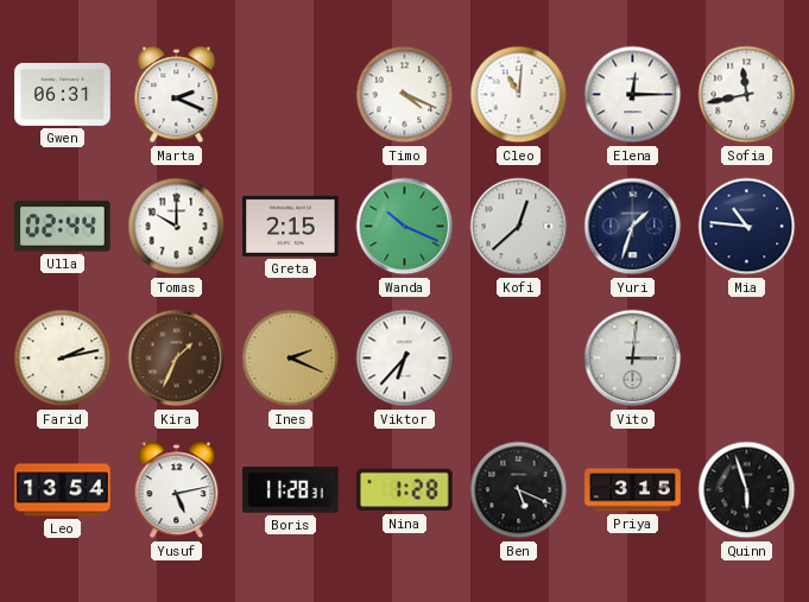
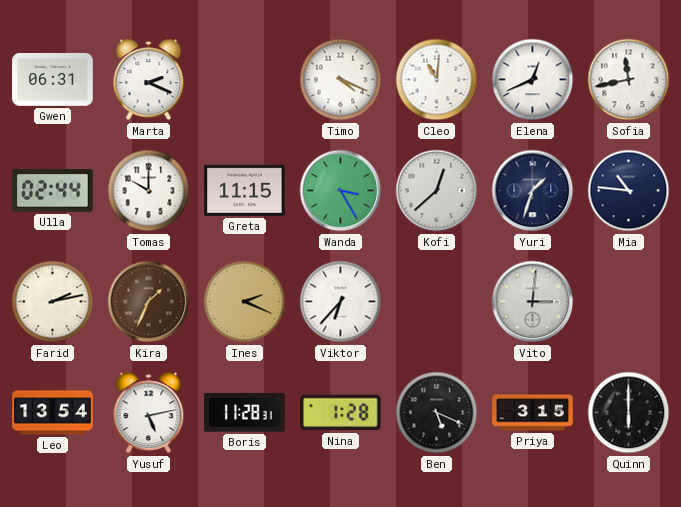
Elena: 12:15 -> 12:41 (533, 80)
Greta: 2:15 -> 11:15 (245, 190)
Wanda: 10:19 -> 3:25 (341, 191)
Quinn: 5:57 -> 6:00 (629, 413)
